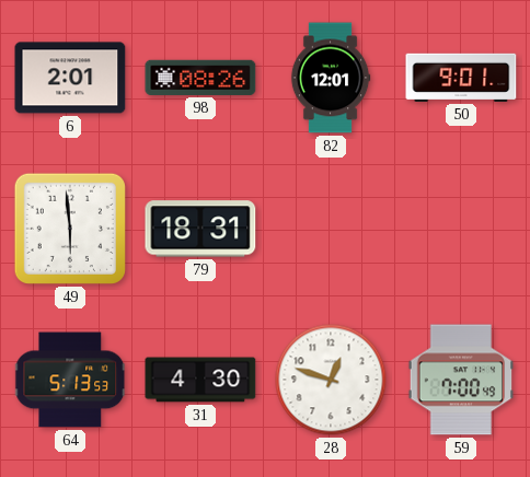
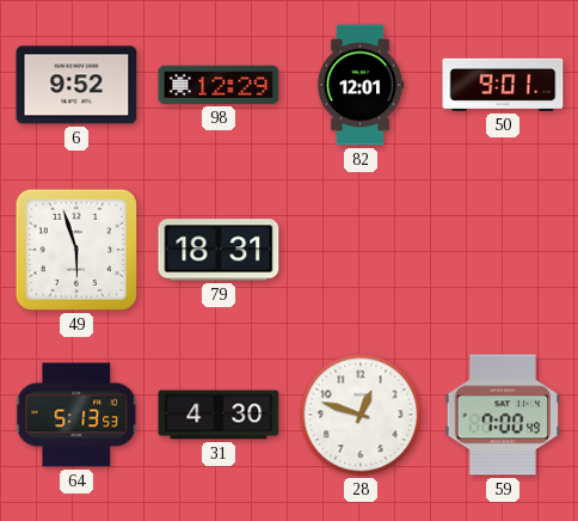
6: 2:01 -> 9:52 (76, 85)
98: 08:26 -> 12:29 (219, 85)
49: 5:59 -> 5:57 (76, 250)
